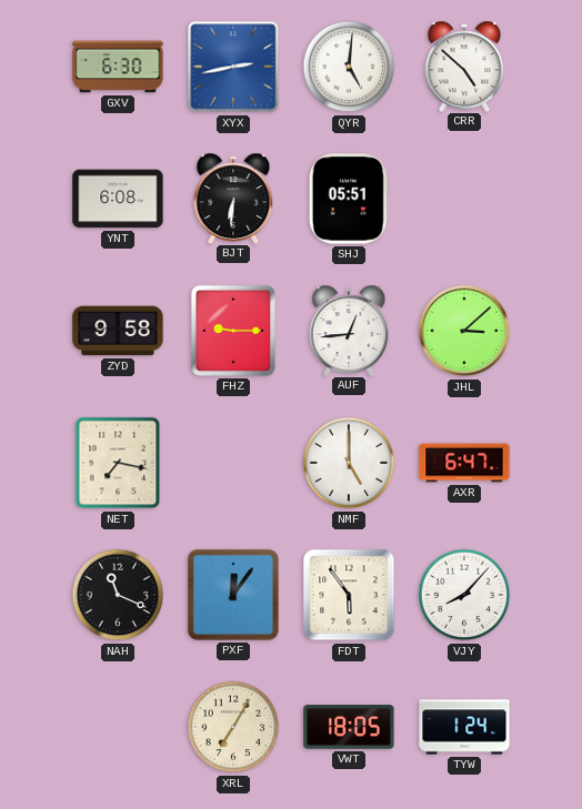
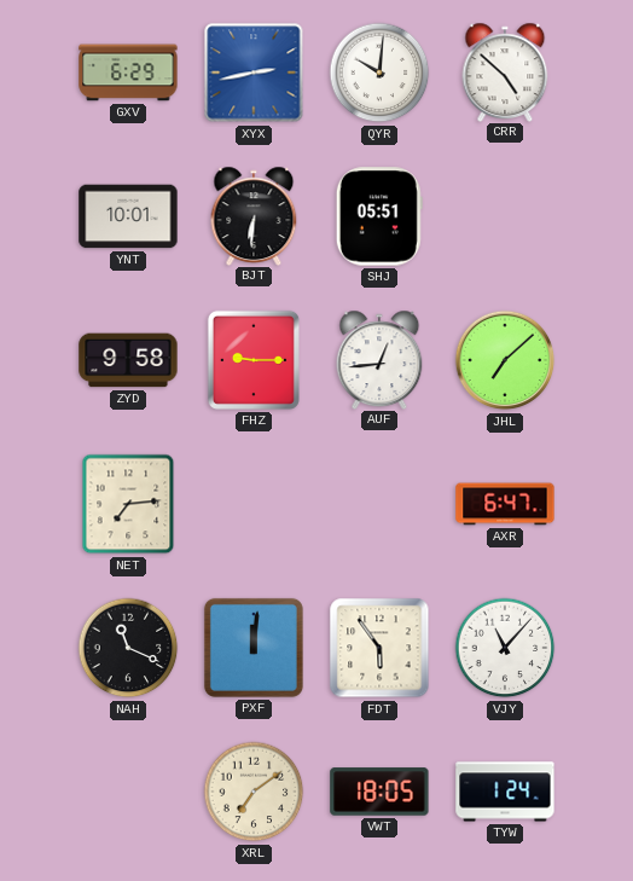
GXV: 6:30 -> 6:29 (128, 73)
QYR: 5:01 -> 10:01 (379, 73)
YNT: 6:08 -> 10:01 (128, 216)
JHL: 3:08 -> 7:08 (505, 360)
NET: 7:17 -> 7:14 (128, 504)
NMF: 5:00 -> none (349, 463)
PXF: 12:06 -> 12:01 (254, 648)
VJY: 8:07 -> 11:07 (505, 648)
XRL: 7:05 -> 7:09 (254, 792)
